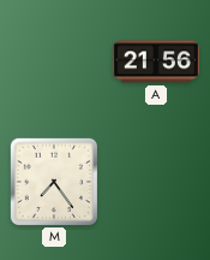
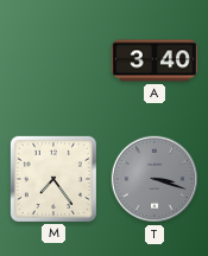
A: 21:56 -> 3:40 (155, 60)
T: none -> 3:18 (155, 179)
